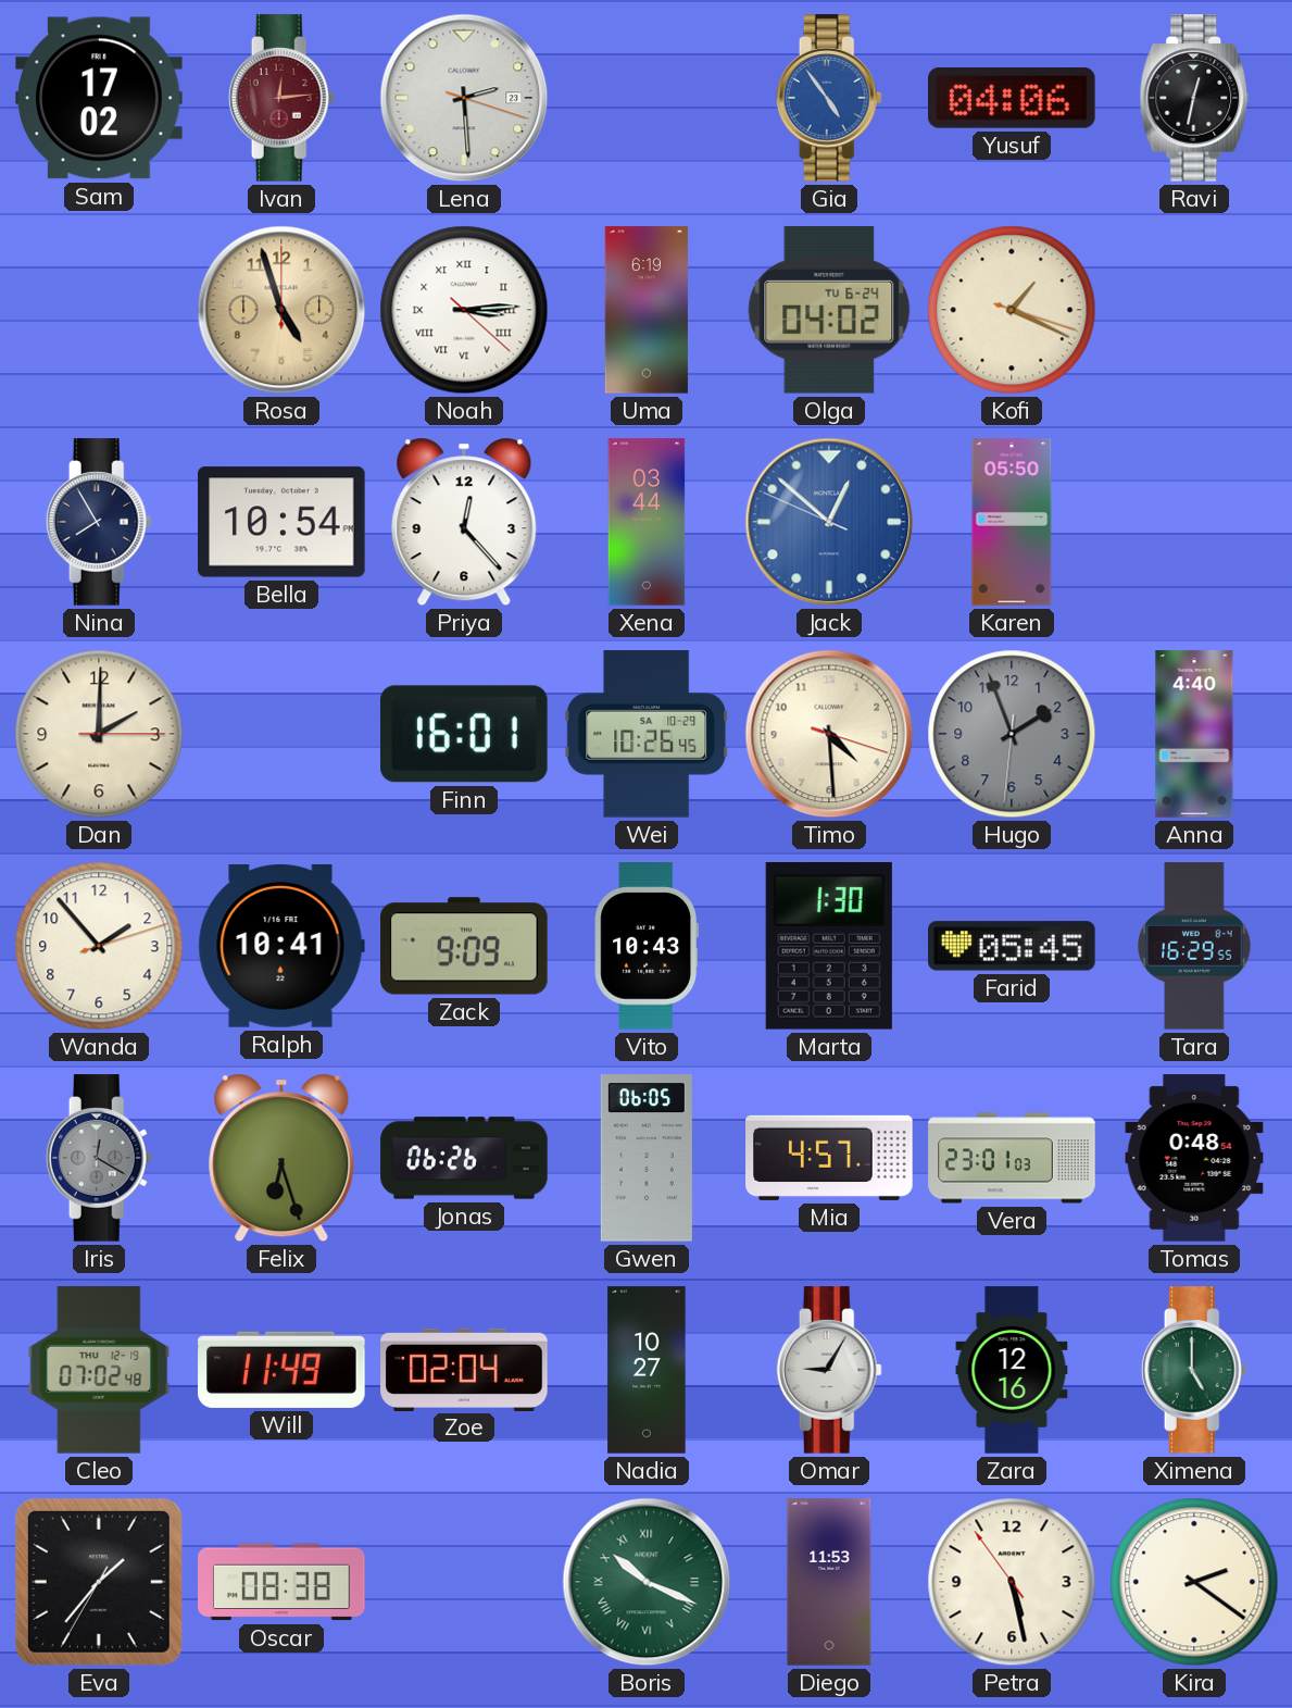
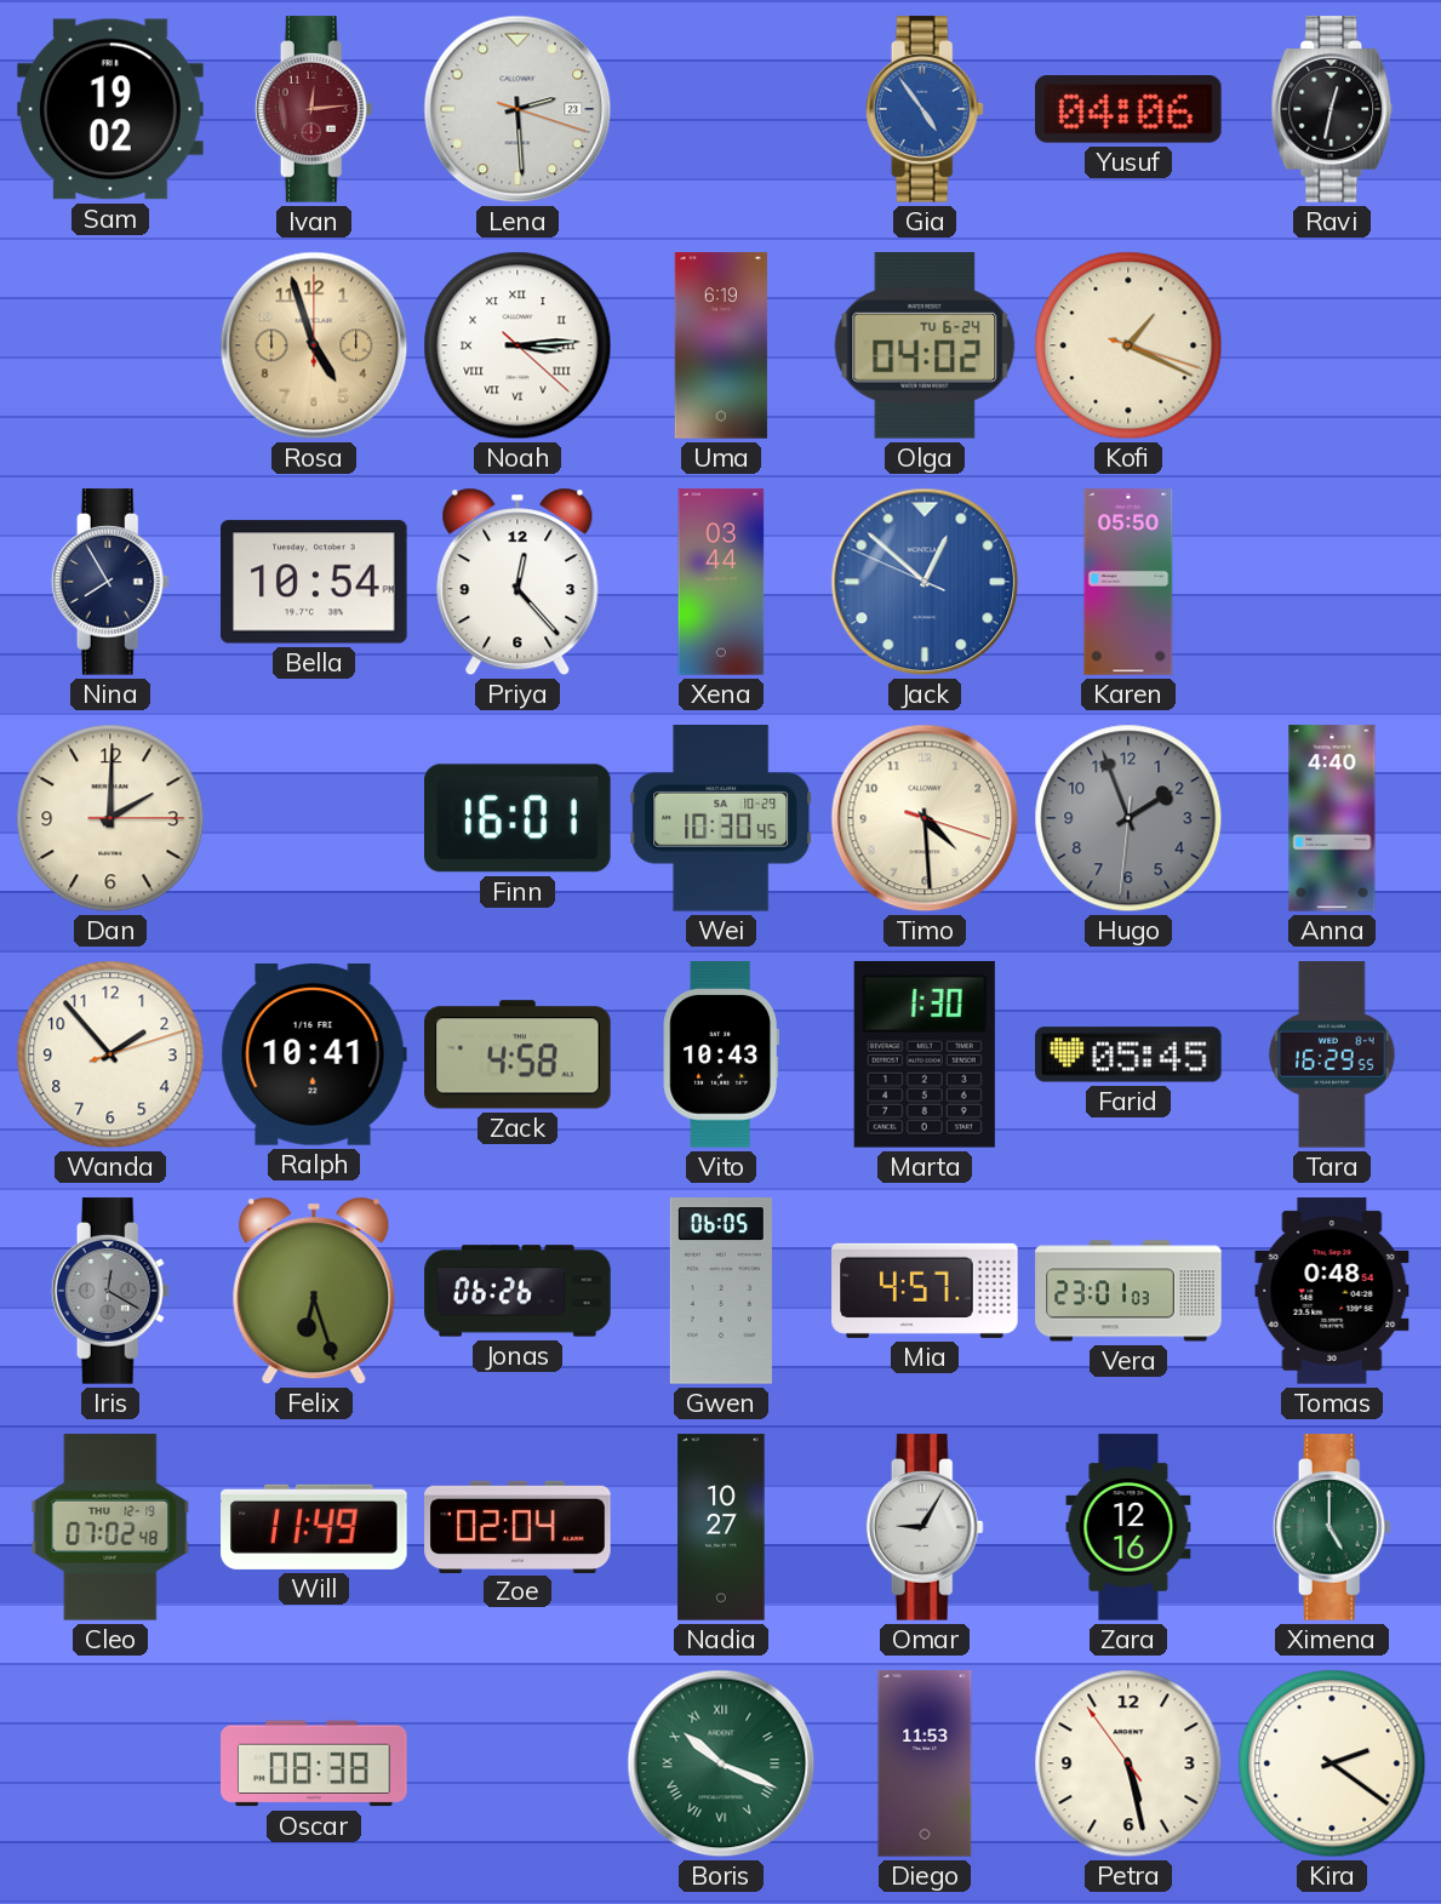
Sam: 17:02 -> 19:02 (110, 109)
Wei: 10:26 -> 10:30 (721, 818)
Zack: 9:09 -> 4:58 (517, 1054)
Eva: 1:36 -> none (99, 1582)
